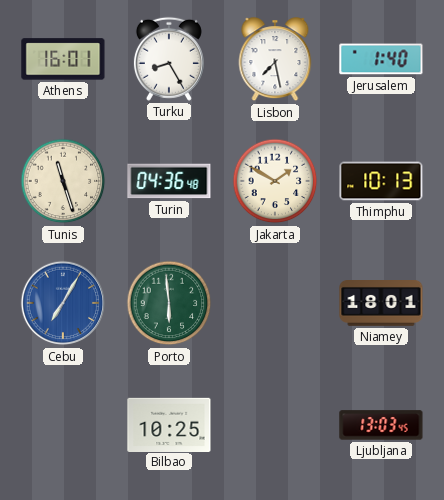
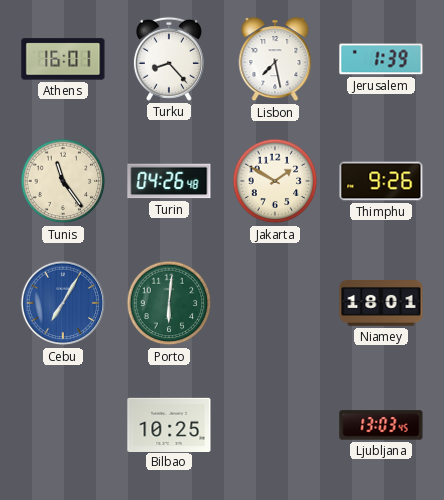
Turku: 8:25 -> 8:23 (169, 59)
Jerusalem: 1:40 -> 1:39 (381, 59)
Tunis: 11:27 -> 11:24 (63, 181)
Turin: 04:36 -> 04:26 (169, 181)
Thimphu: 10:13 -> 9:26 (381, 181)
Porto: 5:59 -> 6:01 (169, 303)
